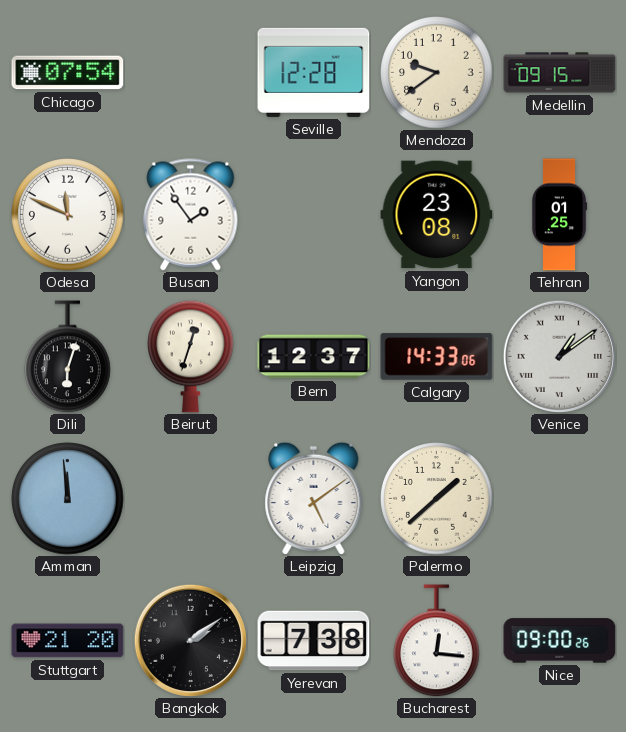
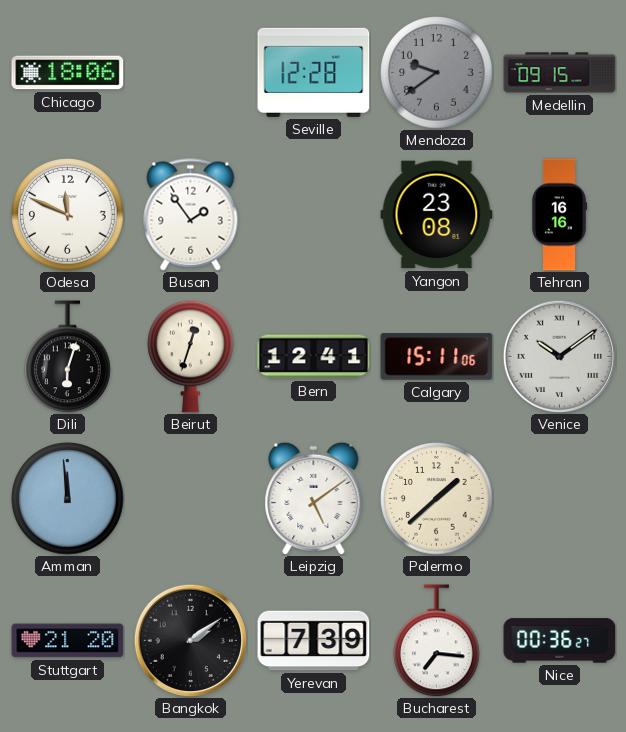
Chicago: 07:54 -> 18:06 (68, 73)
Mendoza dial: cream -> grey (437, 73)
Tehran: 01:25 -> 16:16 (559, 215)
Bern: 12:37 -> 12:41 (314, 357)
Calgary: 14:33 -> 15:11 (437, 357)
Venice: 1:09 -> 10:09 (559, 356)
Yerevan: 7:38 -> 7:39 (314, 641)
Bucharest: 12:16 -> 7:16 (437, 641)
Nice: 09:00 -> 00:36 (560, 641)
